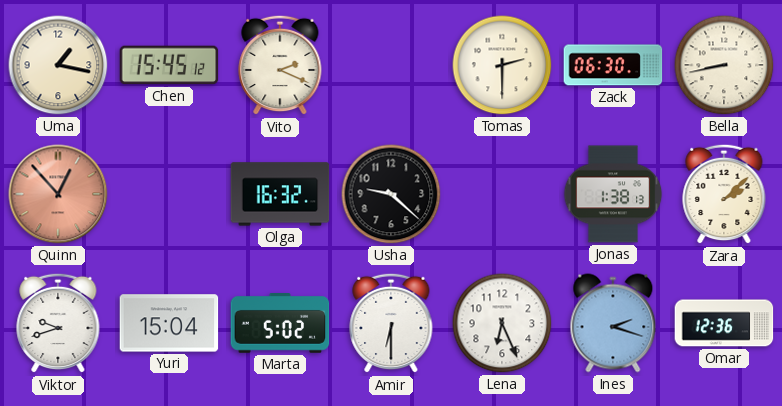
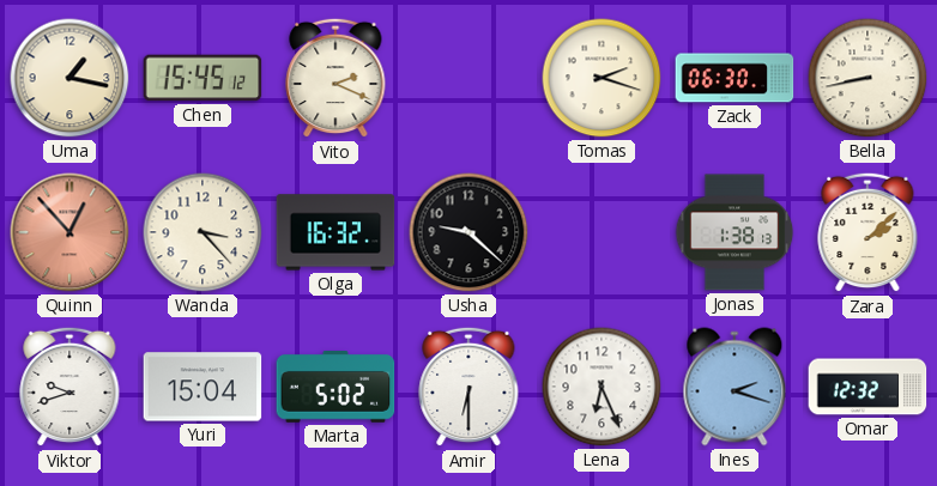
Tomas: 2:30 -> 2:18 (602, 78)
Wanda: none -> 3:23 (202, 232)
Omar: 12:36 -> 12:32 (868, 387)
